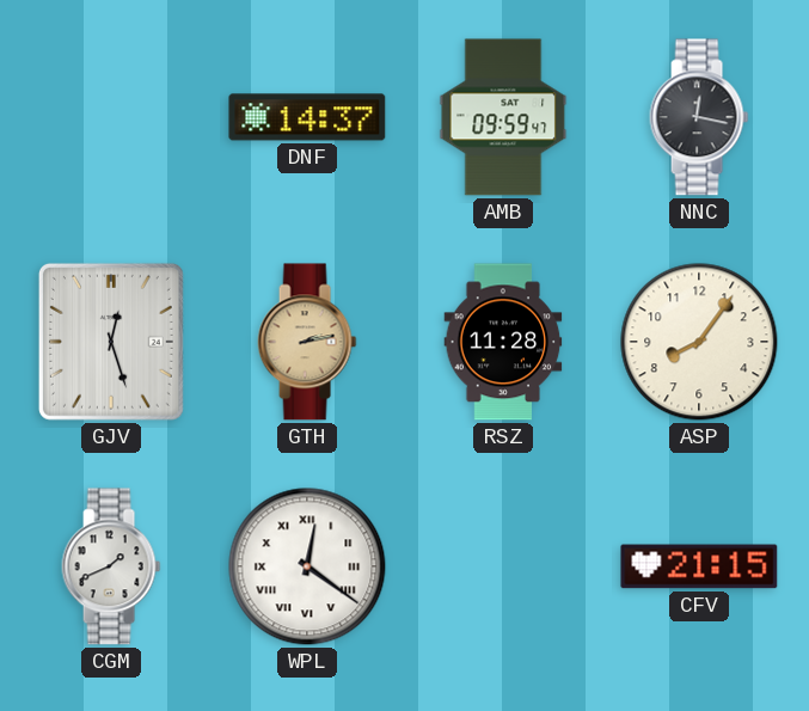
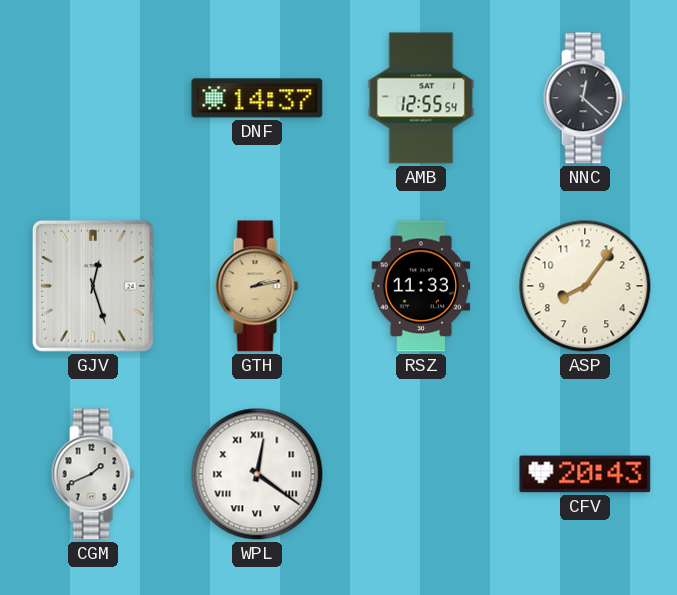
AMB: 09:59 -> 12:55 (421, 98)
NNC: 12:17 -> 12:22 (585, 98)
RSZ: 11:28 -> 11:33 (421, 286)
CFV: 21:15 -> 20:43 (585, 474)
